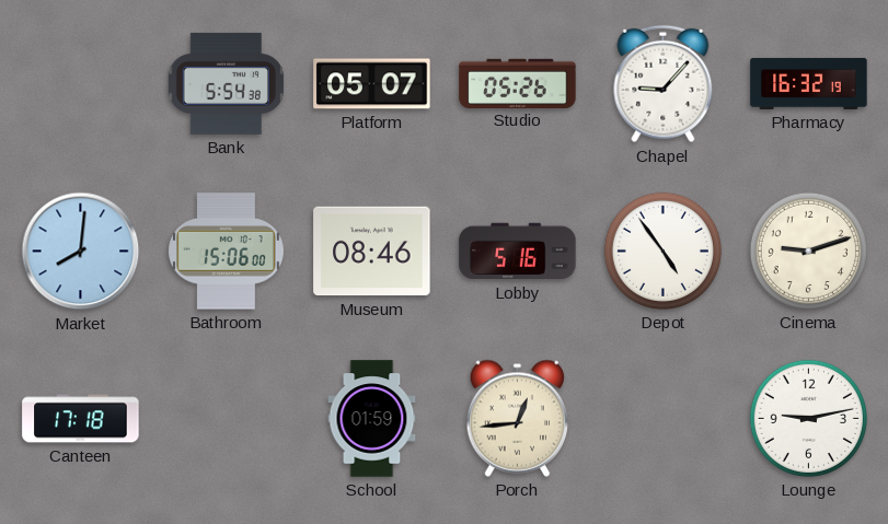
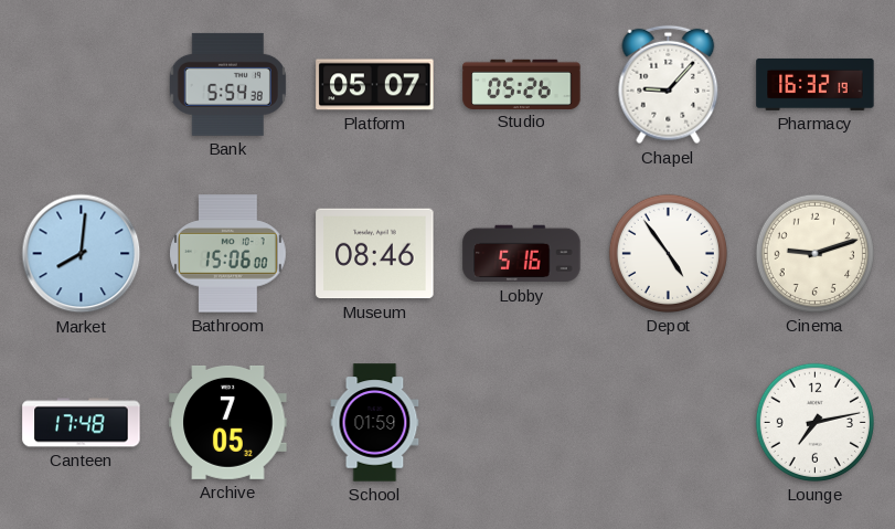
Canteen: 17:18 -> 17:48 (82, 423)
Archive: none -> 7:05 (228, 422)
Porch: 12:44 -> none (518, 418)
Lounge: 9:13 -> 7:13 (814, 422)
